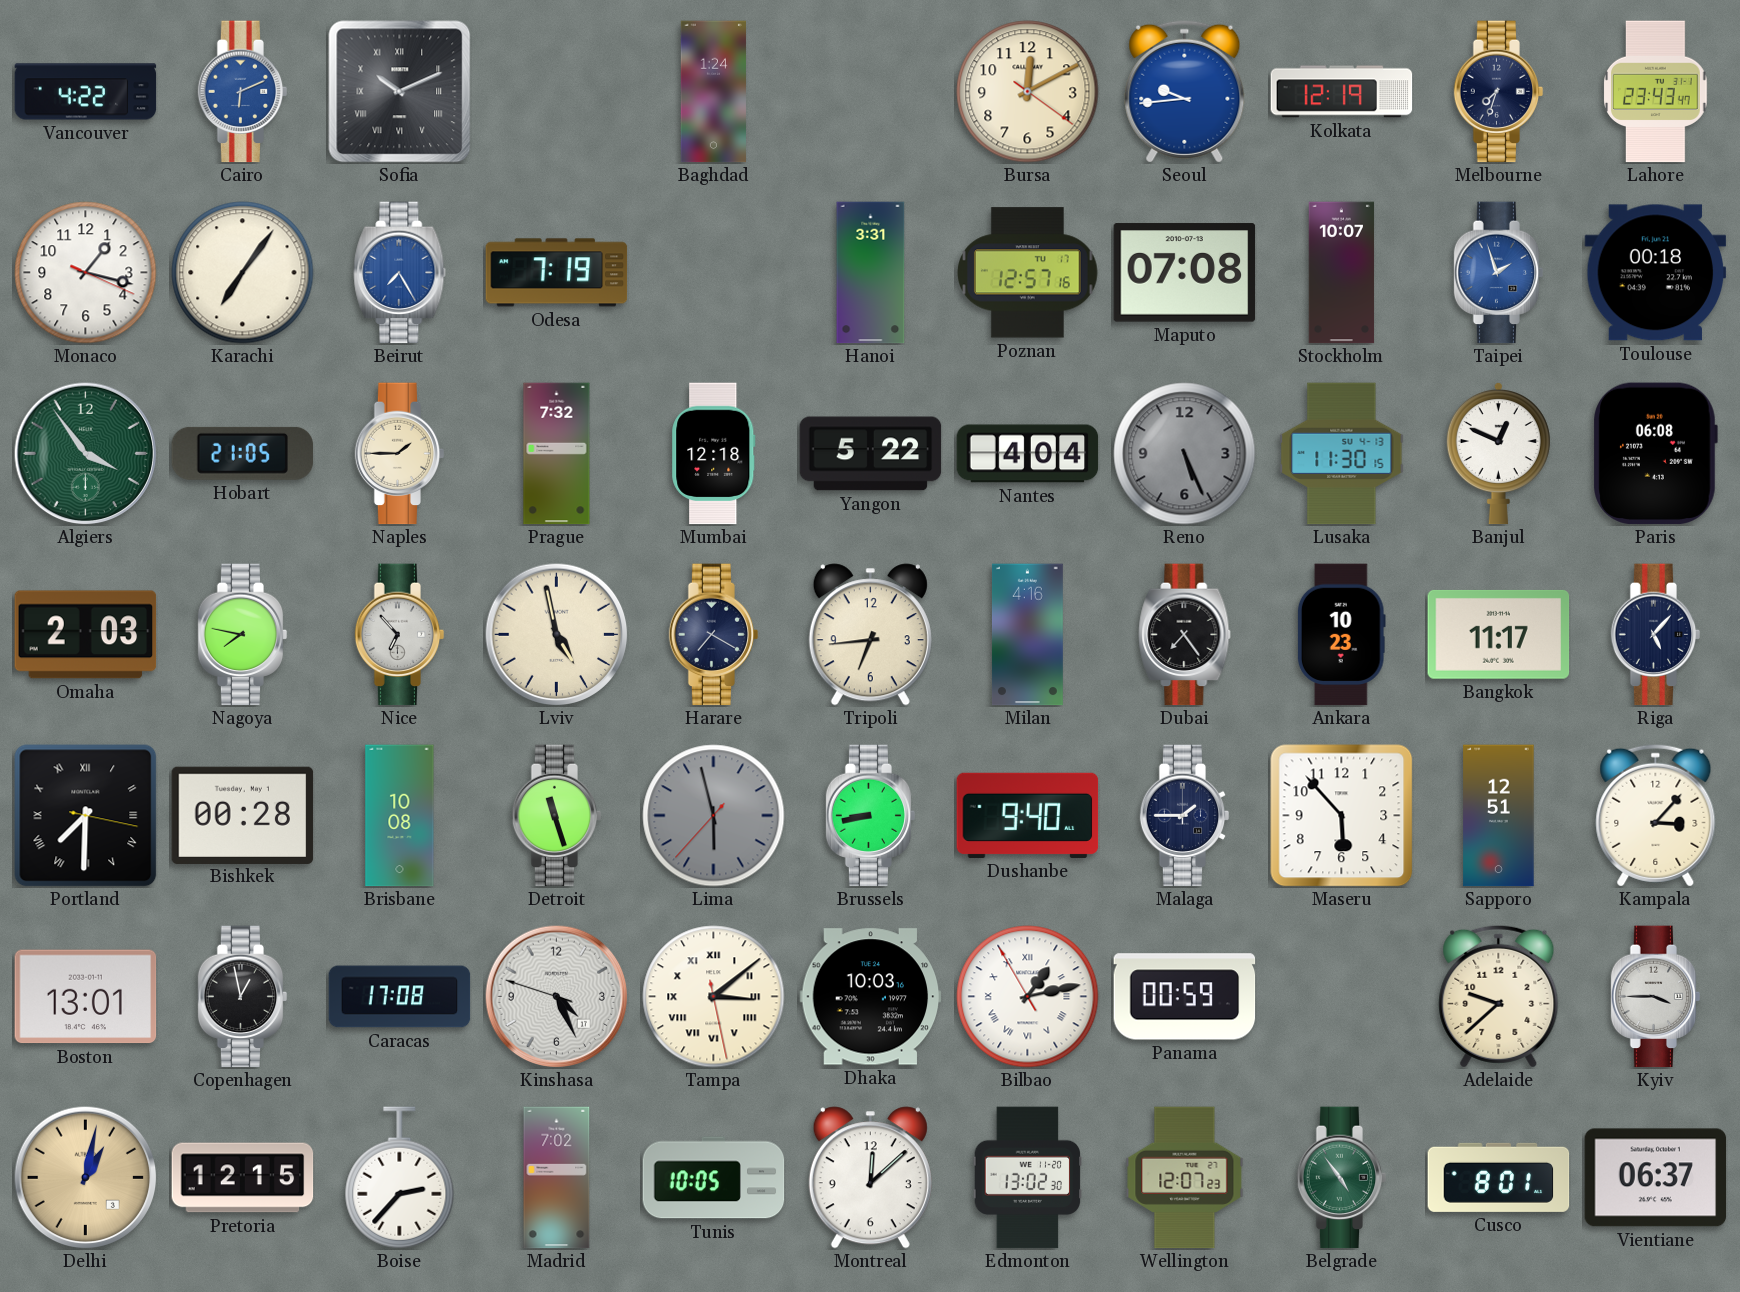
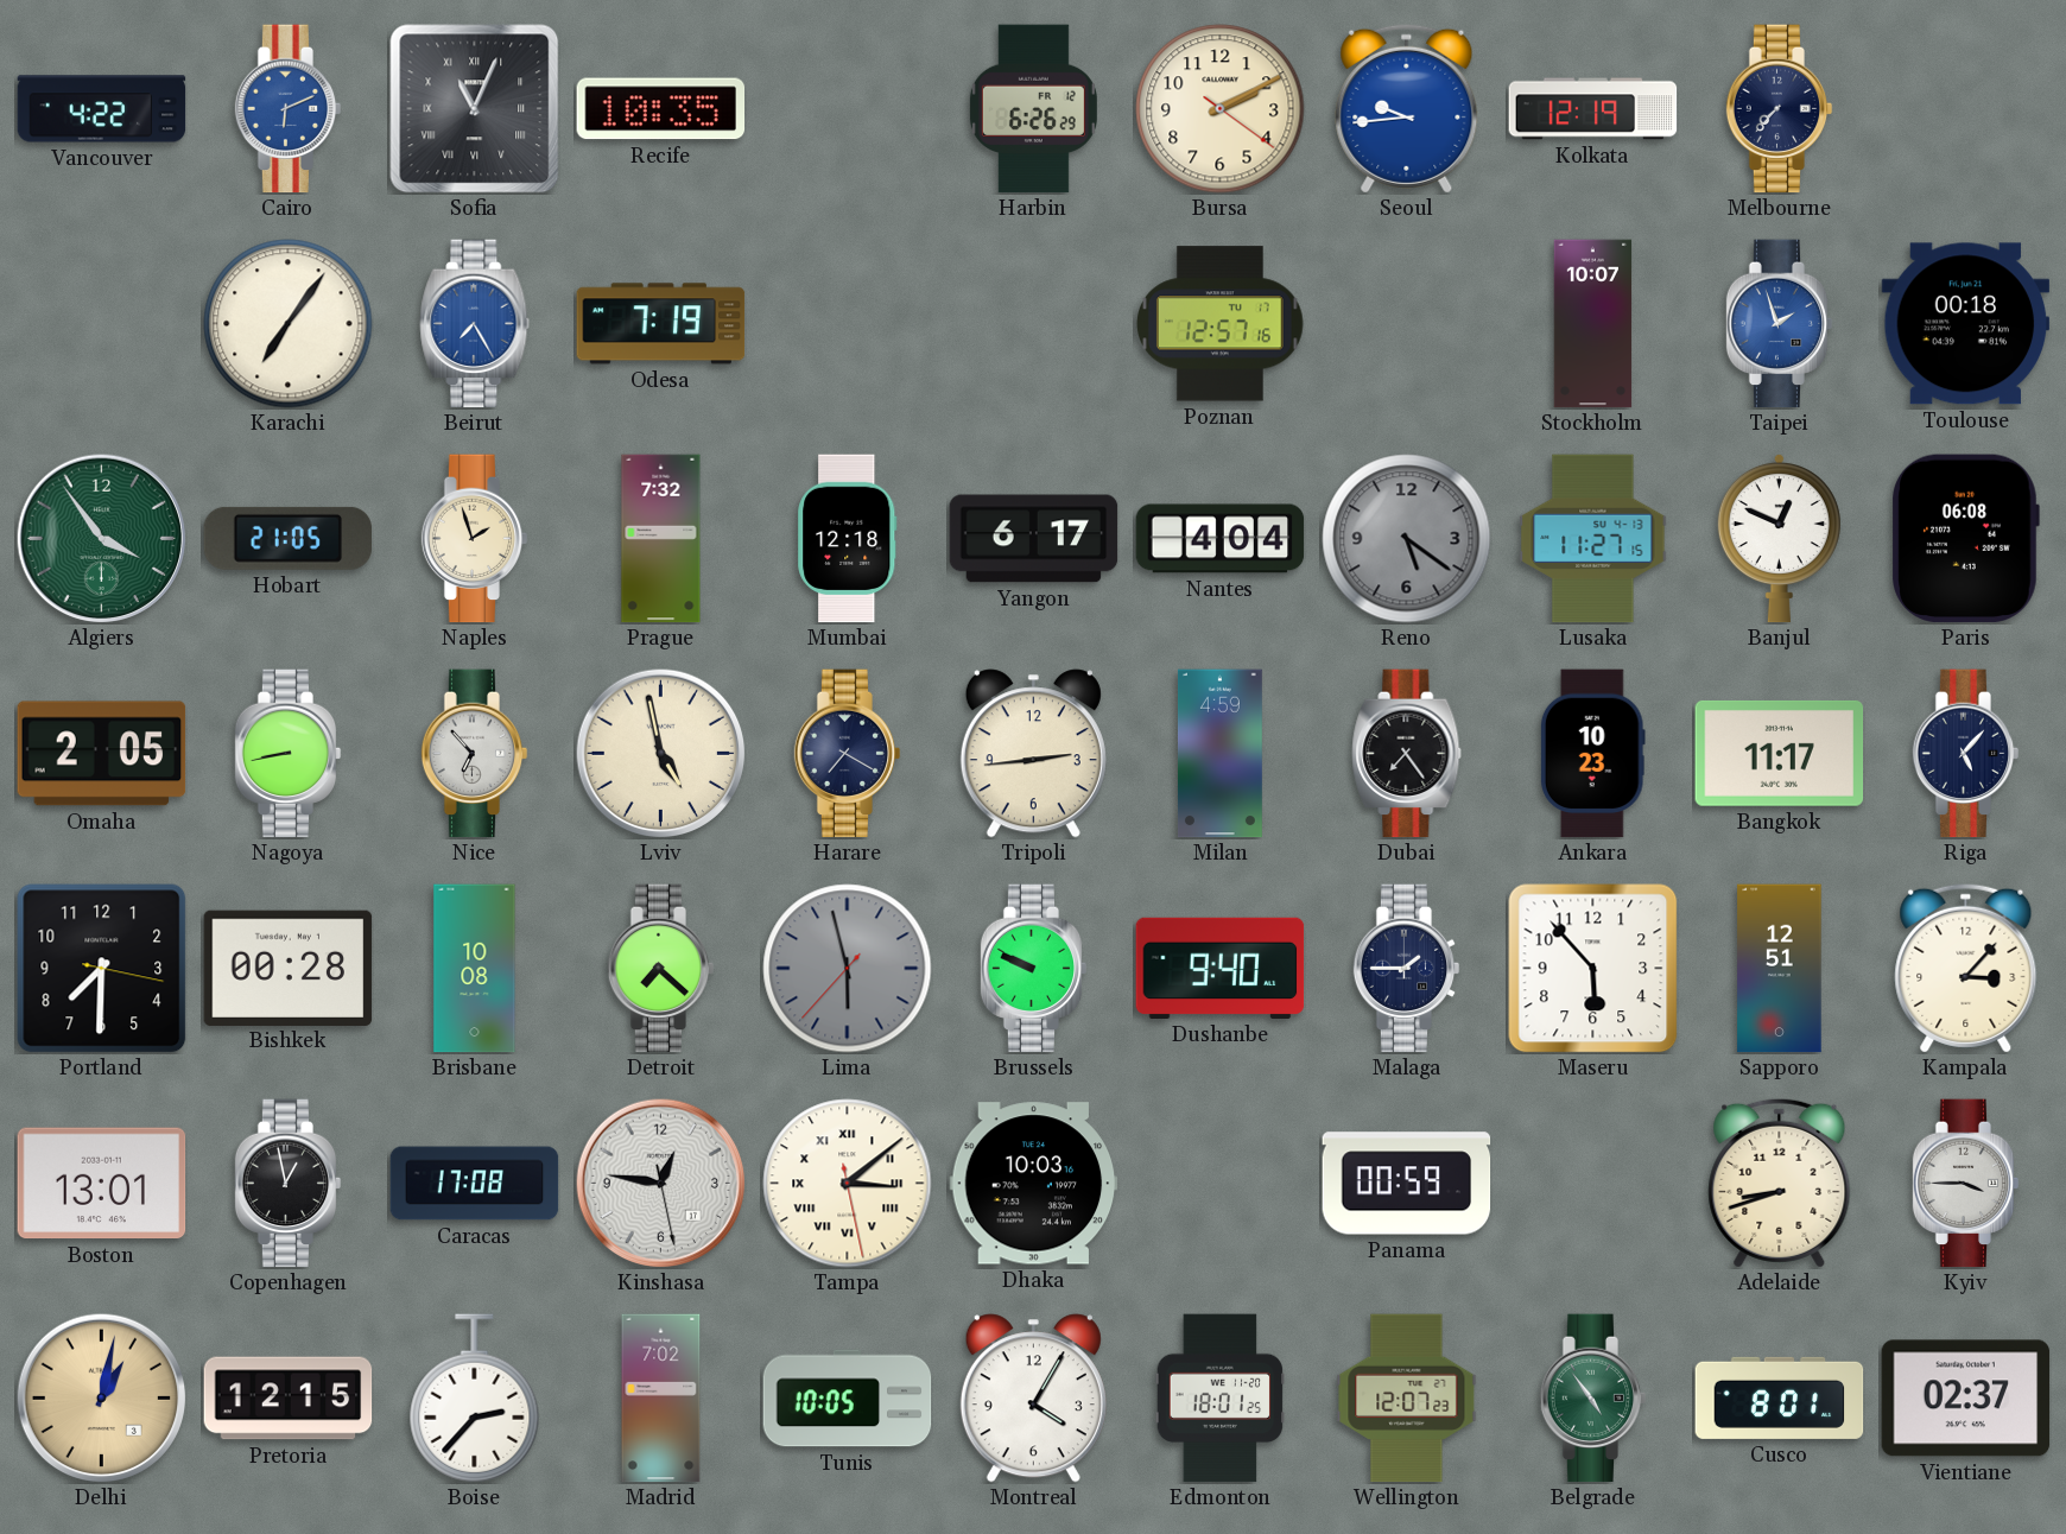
Sofia: 10:11 -> 11:04 (475, 109)
Recife: none -> 10:35 (661, 109)
Baghdad: 1:24 -> none (713, 92)
Harbin: none -> 6:26 (1033, 109)
Bursa: 12:10 -> 2:10 (1221, 109)
Melbourne: 7:33 -> 7:37 (1780, 109)
Lahore: 23:43 -> none (1656, 92)
Monaco: 1:17 -> none (86, 273)
Hanoi: 3:31 -> none (871, 273)
Maputo: 07:08 -> none (1185, 273)
Naples: 1:45 -> 1:57 (475, 539)
Yangon: 5:22 -> 6:17 (1034, 539)
Reno: 5:26 -> 5:21 (1407, 539)
Lusaka: 11:30 -> 11:27 (1593, 539)
Omaha: 2:03 -> 2:05 (102, 754)
Nagoya: 7:47 -> 8:43 (289, 754)
Tripoli: 6:44 -> 2:44 (1033, 754)
Milan: 4:16 -> 4:59 (1219, 754)
Portland numerals: Roman -> Arabic (102, 969)
Detroit: 11:27 -> 7:22 (661, 969)
Brussels: 8:43 -> 9:49 (1034, 969)
Kinshasa: 4:25 -> 12:46 (660, 1183)
Bilbao: 1:12 -> none (1028, 997)
Adelaide: 9:38 -> 8:42 (1780, 1183)
Montreal: 12:08 -> 4:05 (1033, 1399)
Edmonton: 13:02 -> 18:01 (1221, 1399)
Vientiane: 06:37 -> 02:37 (1966, 1399)
